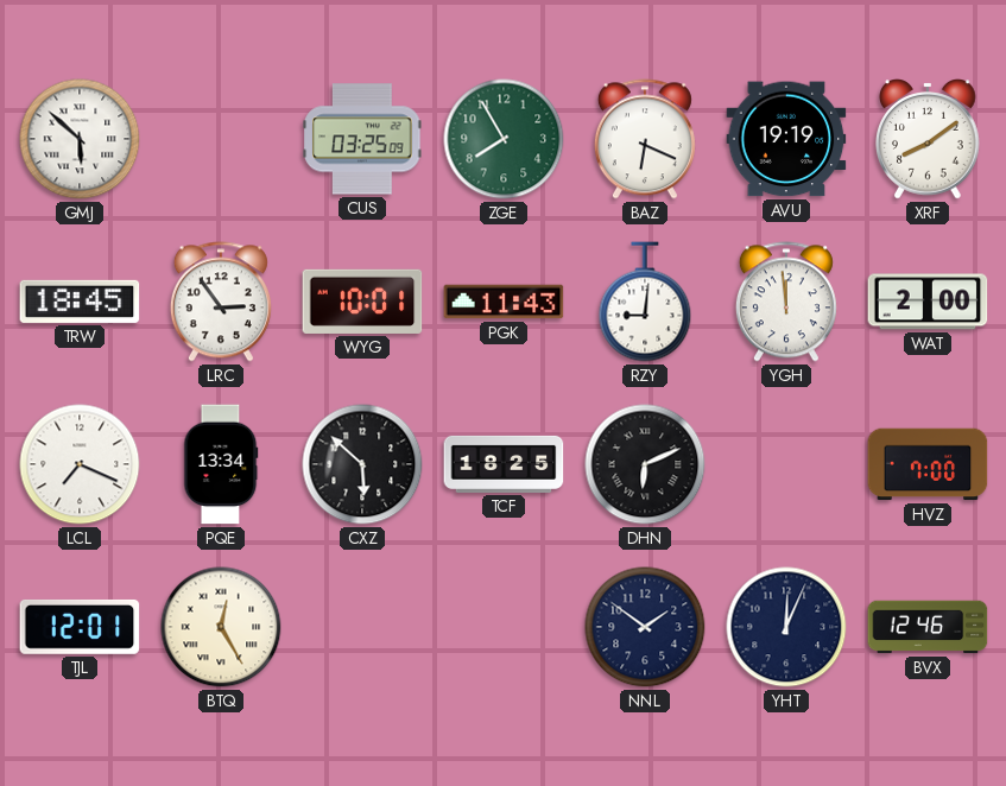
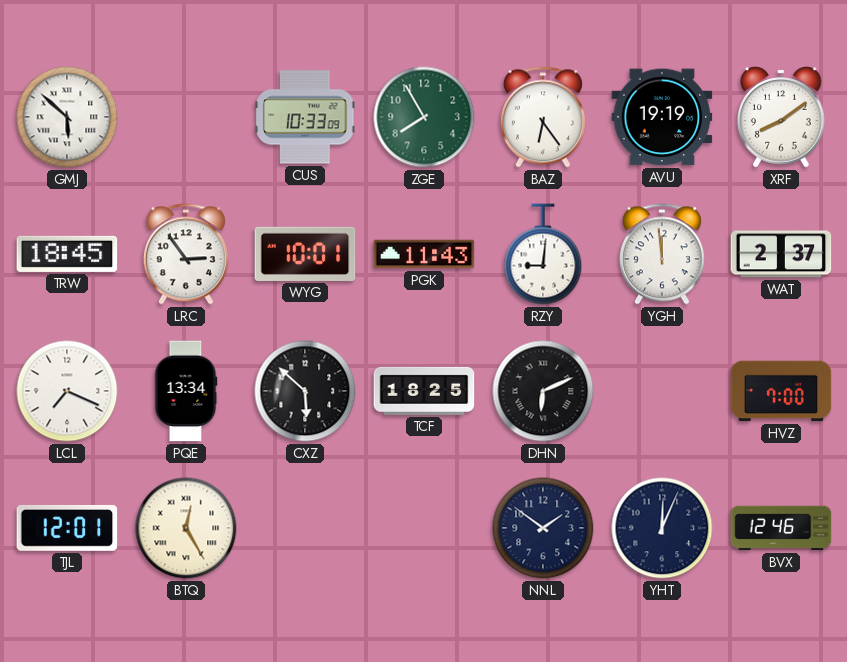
CUS: 03:25 -> 10:33 (305, 117)
BAZ: 6:19 -> 6:24 (543, 117)
WAT: 2:00 -> 2:37 (781, 254)
